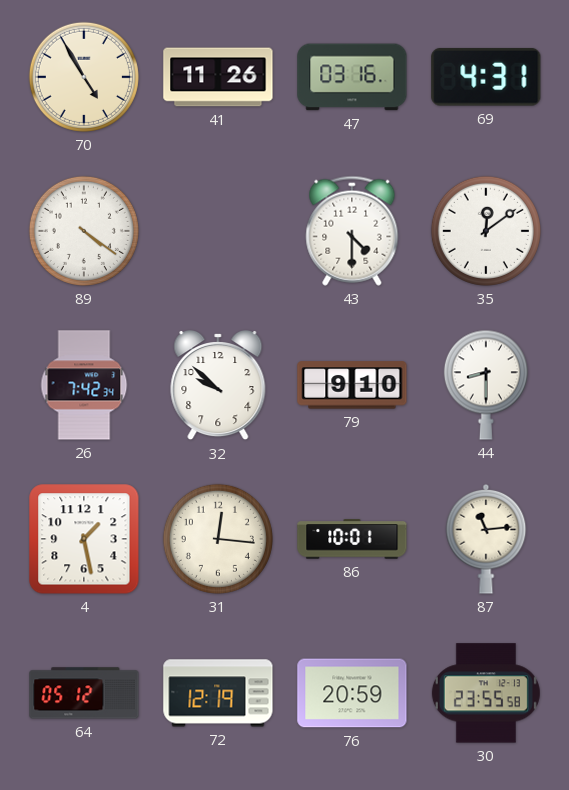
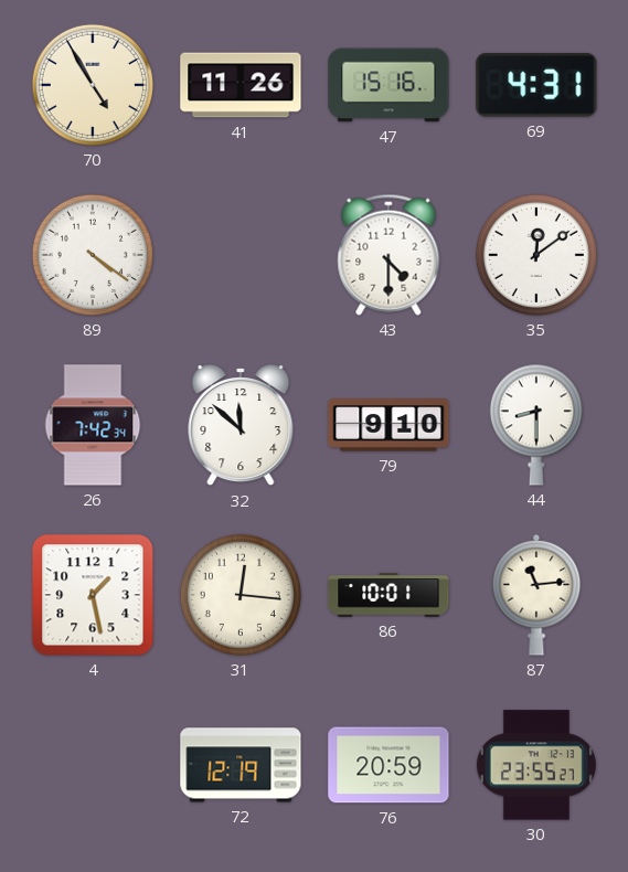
47: 03:16 -> 15:16 (388, 85)
32: 9:52 -> 11:52 (241, 426)
64: 05:12 -> none (84, 693)
30: 23:55:58 -> 23:55:27 (536, 765)
